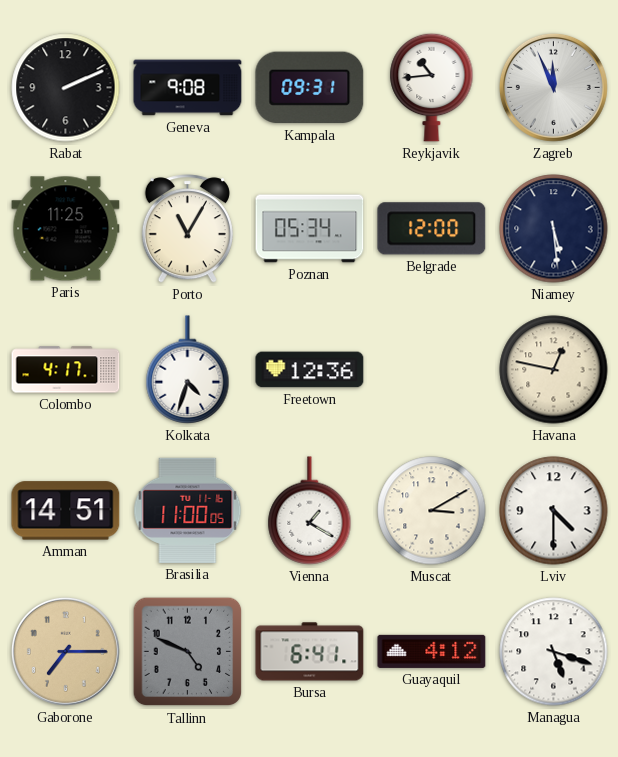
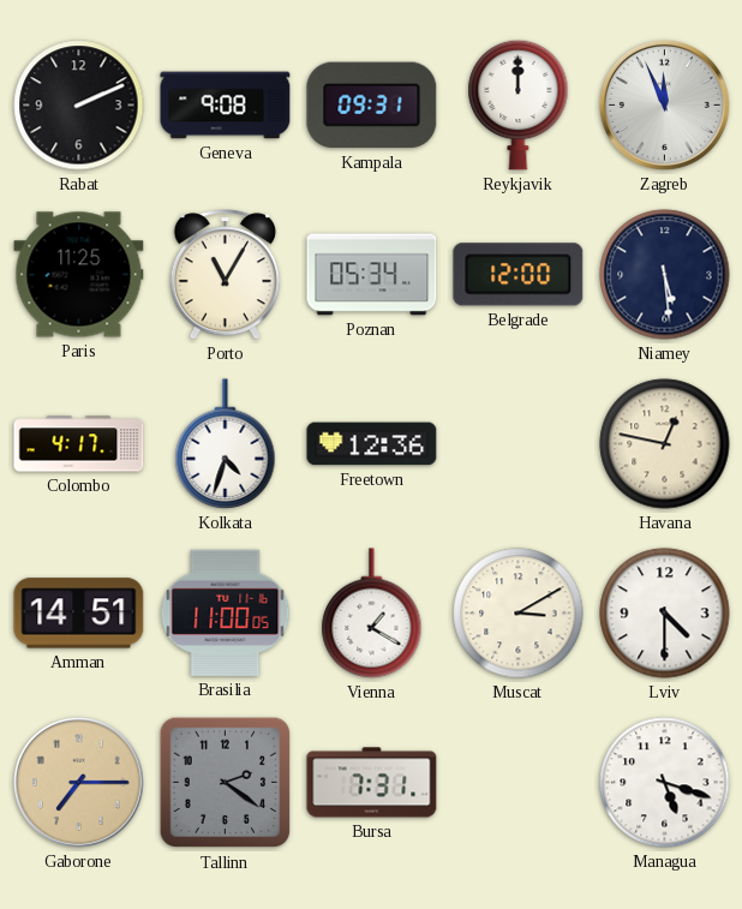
Reykjavik: 10:44 -> 12:00 (519, 104)
Tallinn: 4:49 -> 2:21 (226, 783)
Bursa: 6:41 -> 7:31 (372, 783)
Guayaquil: 4:12 -> none (432, 651)
